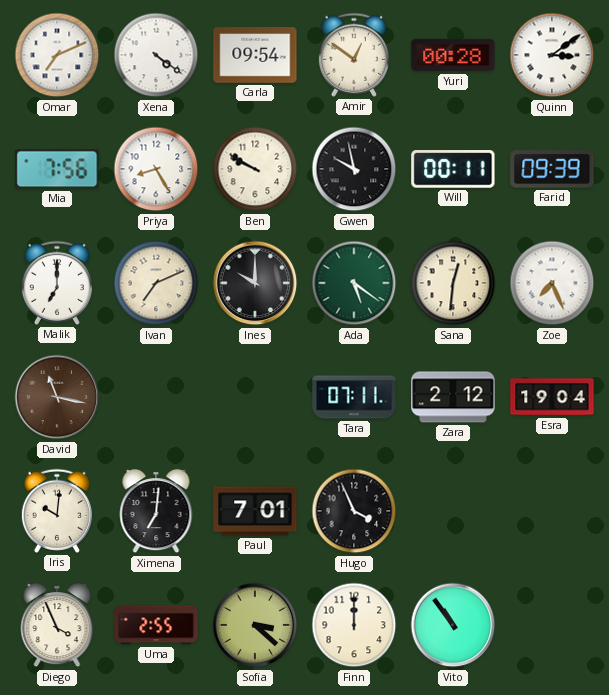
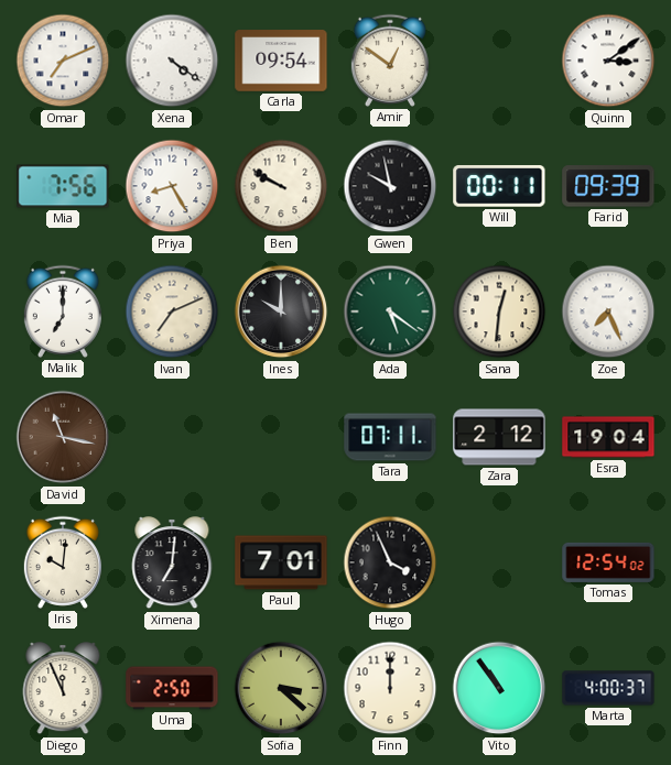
Yuri: 00:28 -> none (453, 55)
Tomas: none -> 12:54 (608, 562)
Diego: 3:56 -> 11:56 (63, 689)
Uma: 2:55 -> 2:50 (172, 688)
Marta: none -> 4:00 (608, 688)
